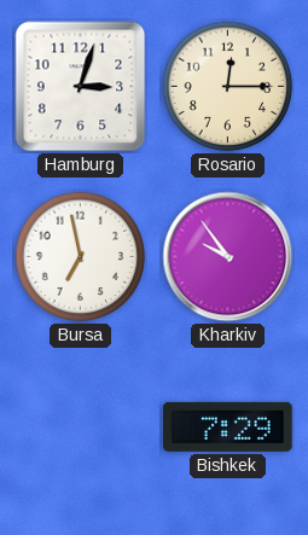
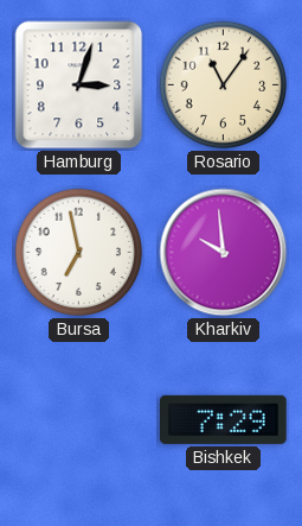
Rosario: 12:15 -> 11:06 (224, 85)
Kharkiv: 9:54 -> 9:59 (224, 253)
